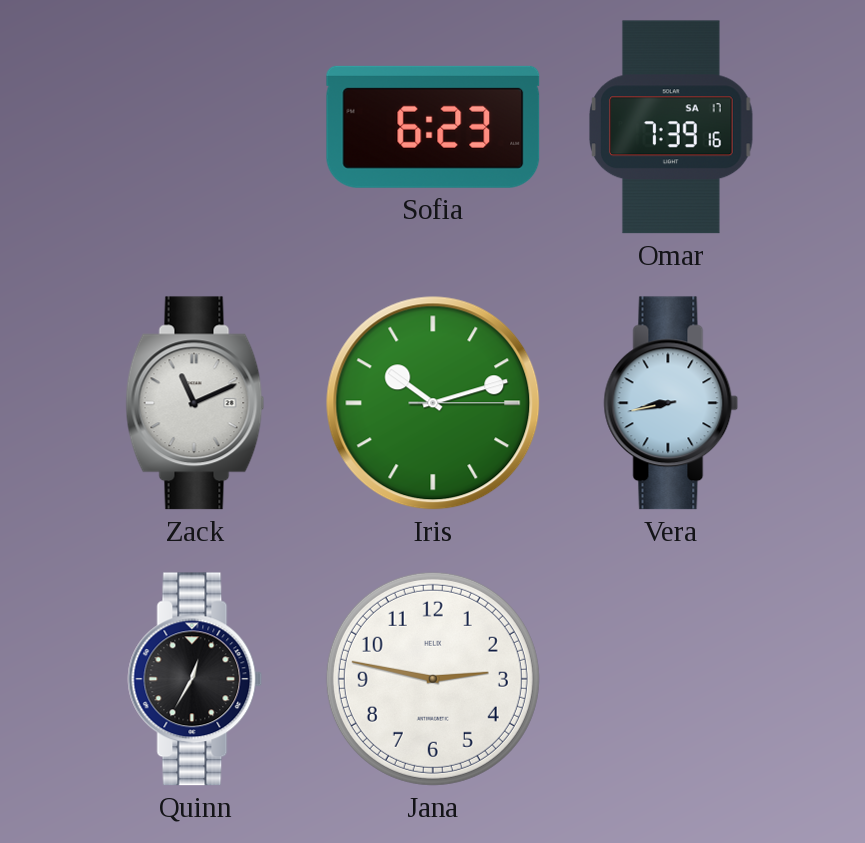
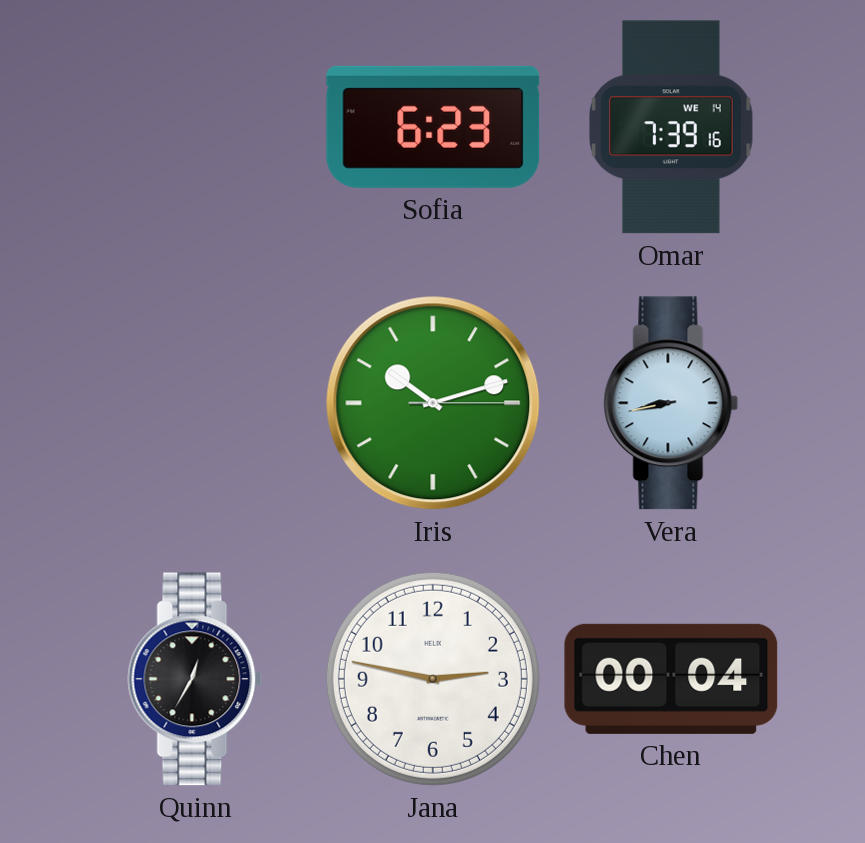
Omar date: SA 17 -> WE 14 (671, 127)
Zack: 11:11 -> none (195, 403)
Chen: none -> 00:04 (671, 679)
